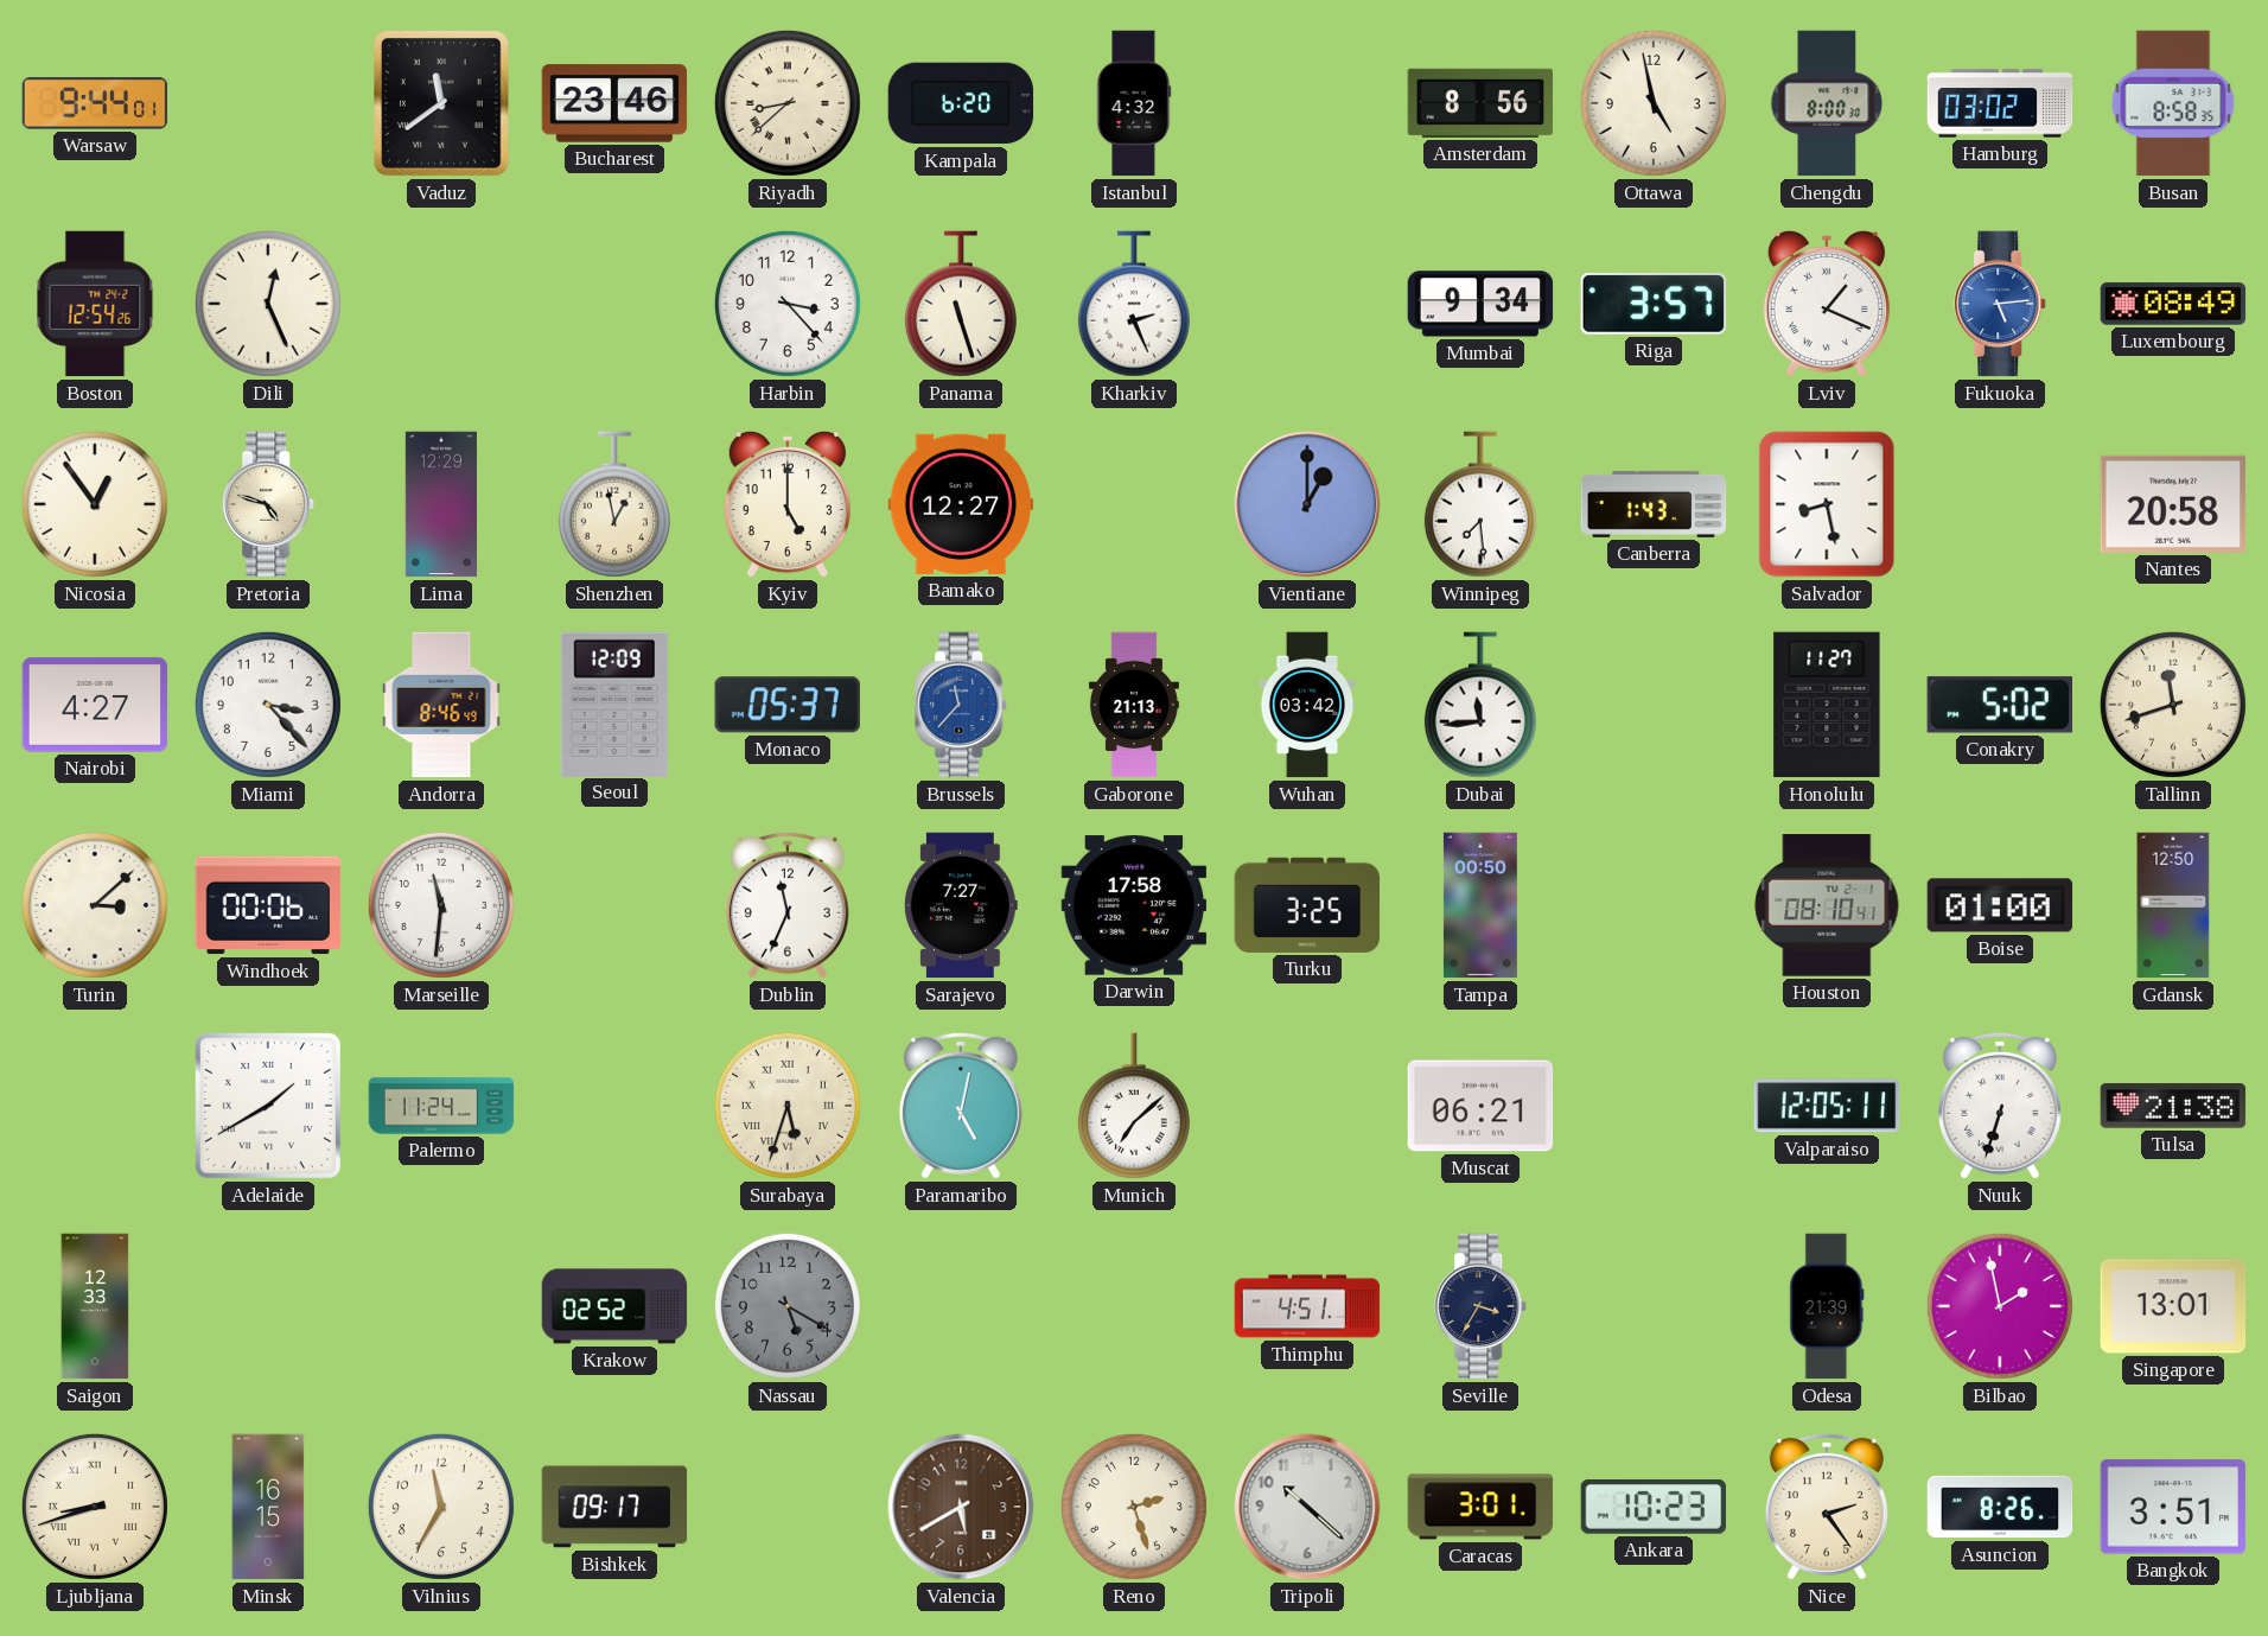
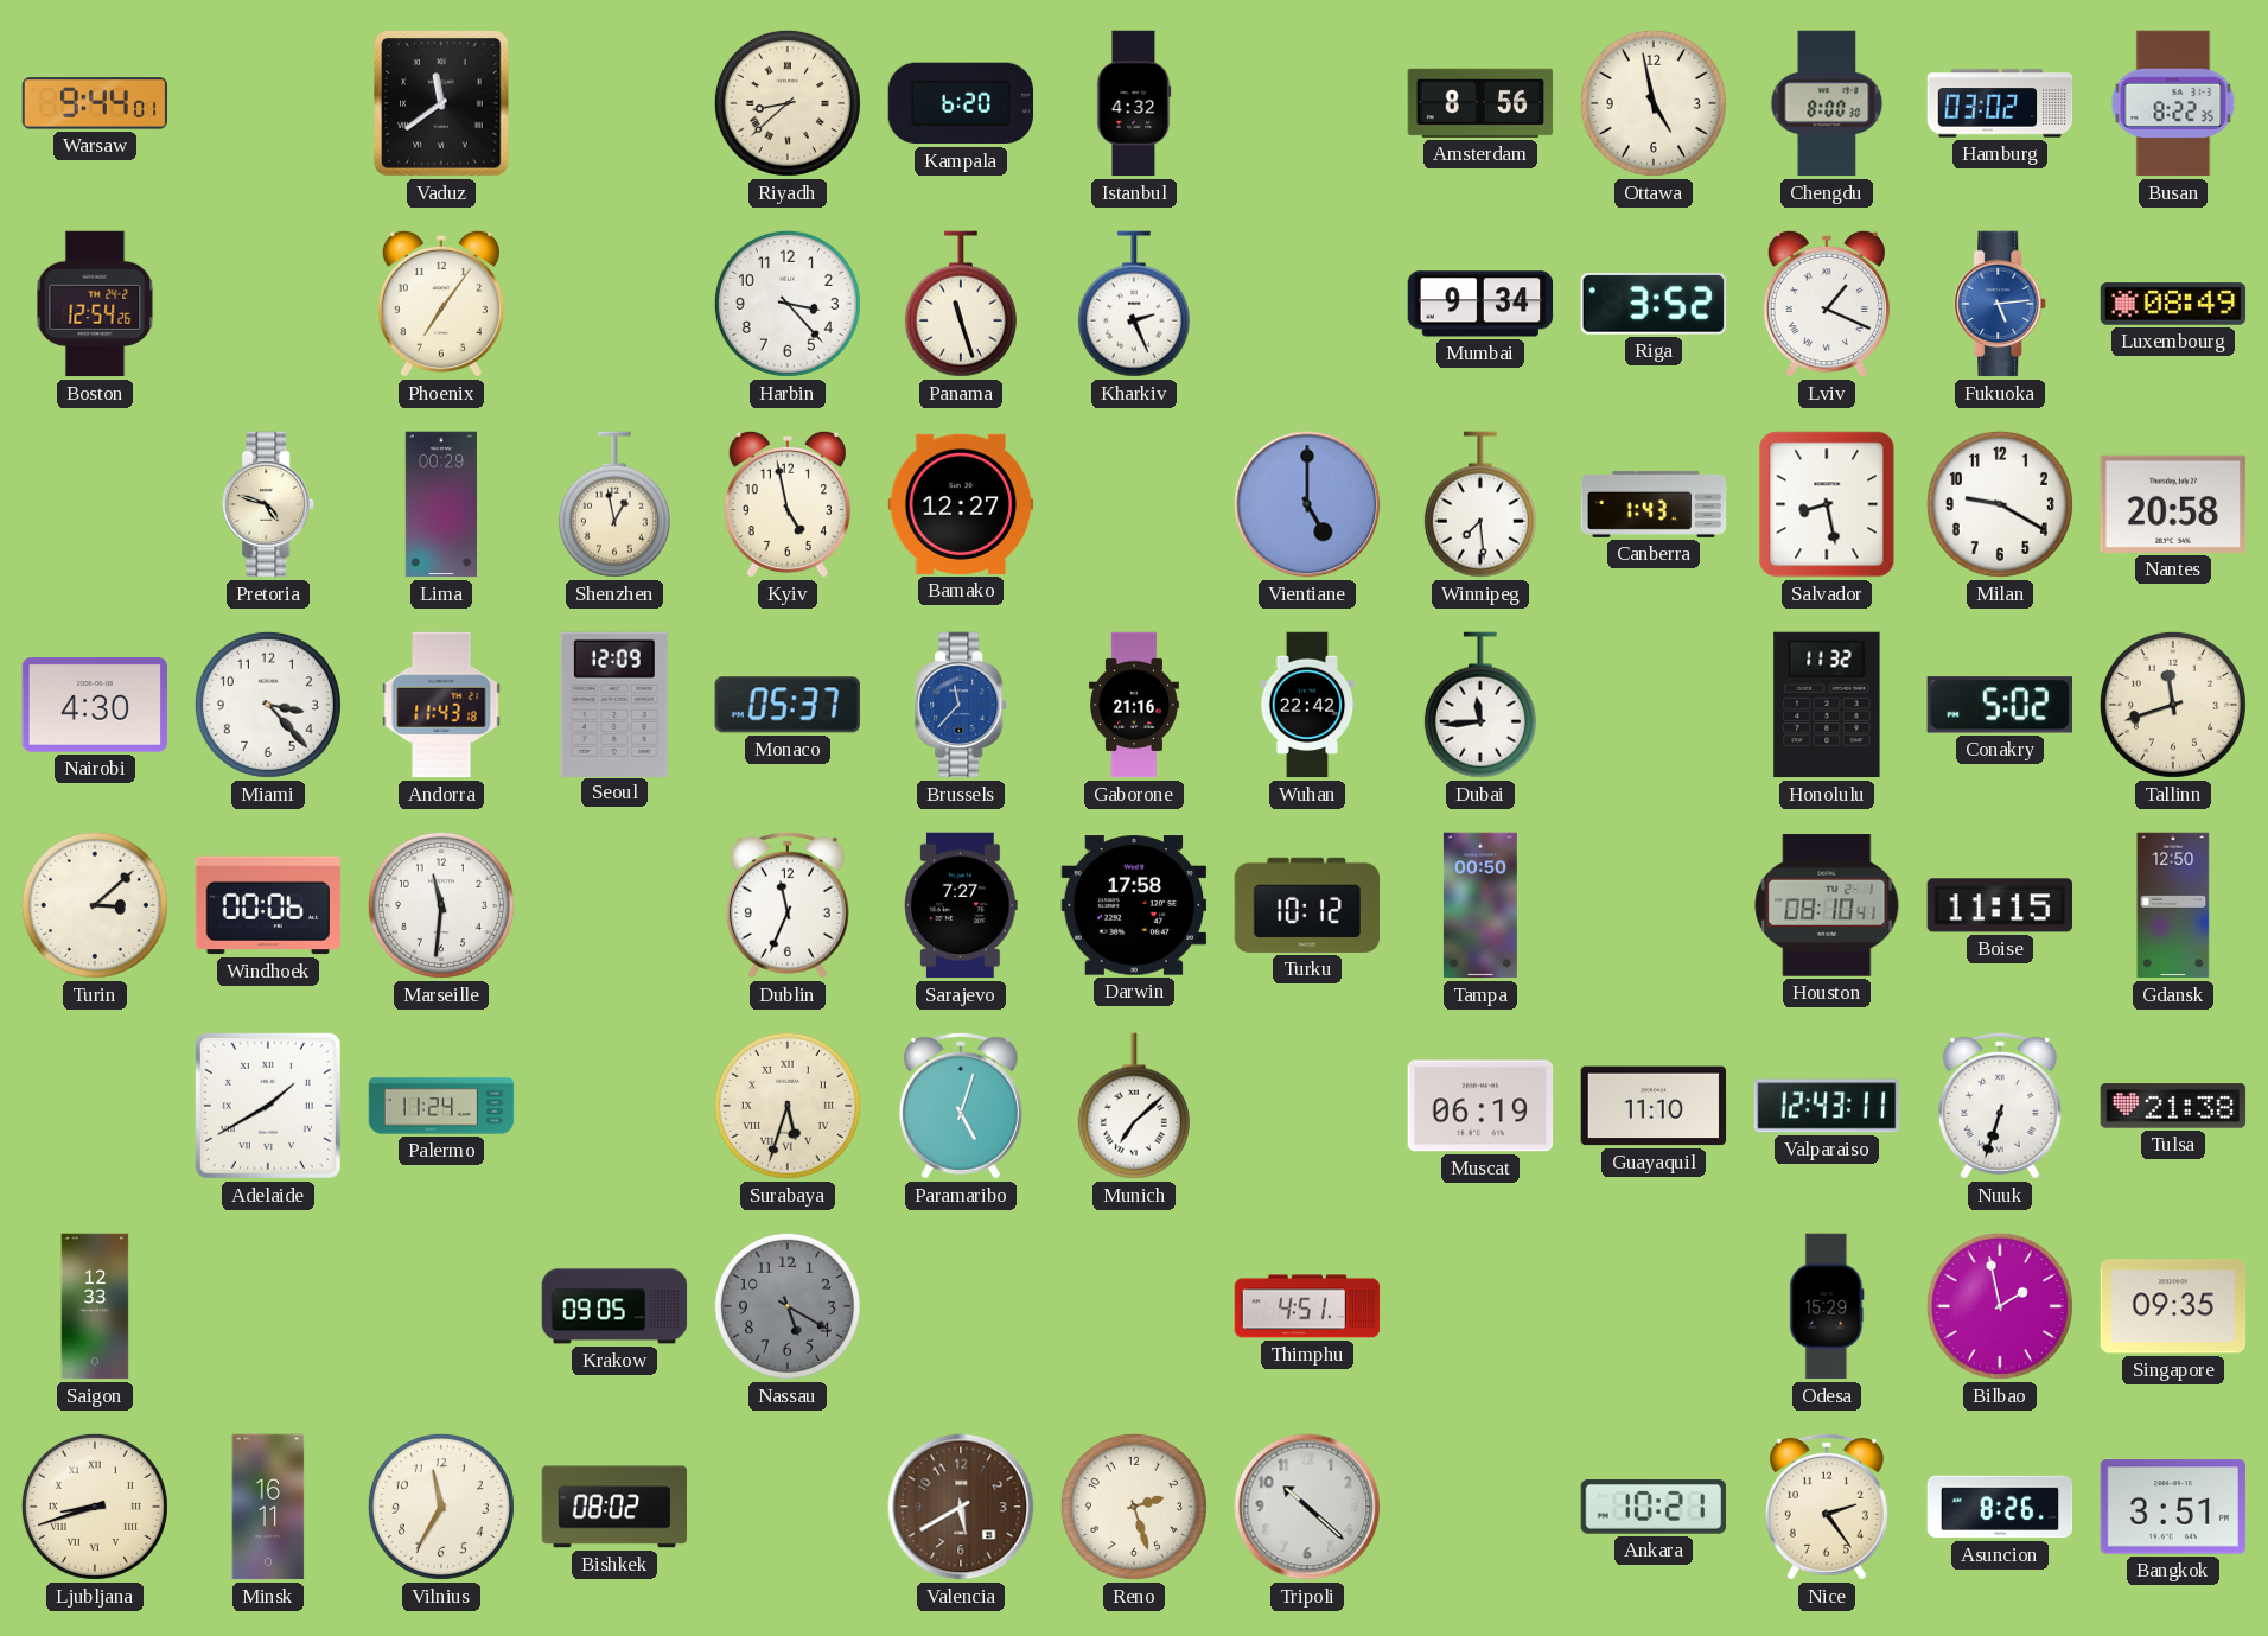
Bucharest: 23:46 -> none (614, 103)
Busan: 8:58 -> 8:22 (2173, 103)
Dili: 12:26 -> none (268, 304)
Phoenix: none -> 7:06 (441, 304)
Riga: 3:57 -> 3:52 (1654, 305)
Nicosia: 12:54 -> none (95, 504)
Lima: 12:29 -> 00:29 (440, 504)
Kyiv: 5:00 -> 4:58 (788, 504)
Vientiane: 1:00 -> 5:00 (1307, 504)
Milan: none -> 9:20 (2000, 504)
Nairobi: 4:27 -> 4:30 (95, 705)
Andorra: 8:46 -> 11:43 (441, 705)
Gaborone: 21:13 -> 21:16 (1134, 705)
Wuhan: 03:42 -> 22:42 (1307, 705)
Honolulu: 11:27 -> 11:32 (1827, 705)
Turku: 3:25 -> 10:12 (1307, 905)
Boise: 01:00 -> 11:15 (2000, 905)
Paramaribo: 5:02 -> 5:03 (961, 1106)
Muscat: 06:21 -> 06:19 (1480, 1106)
Guayaquil: none -> 11:10 (1654, 1106)
Valparaiso: 12:05 -> 12:43 (1827, 1106)
Krakow: 02:52 -> 09:05 (614, 1306)
Seville: 3:35 -> none (1482, 1306)
Odesa: 21:39 -> 15:29 (1827, 1306)
Singapore: 13:01 -> 09:35 (2173, 1306)
Minsk: 16:15 -> 16:11 (268, 1507)
Bishkek: 09:17 -> 08:02 (614, 1507)
Caracas: 3:01 -> none (1480, 1507)
Ankara: 10:23 -> 10:21 (1654, 1508)
